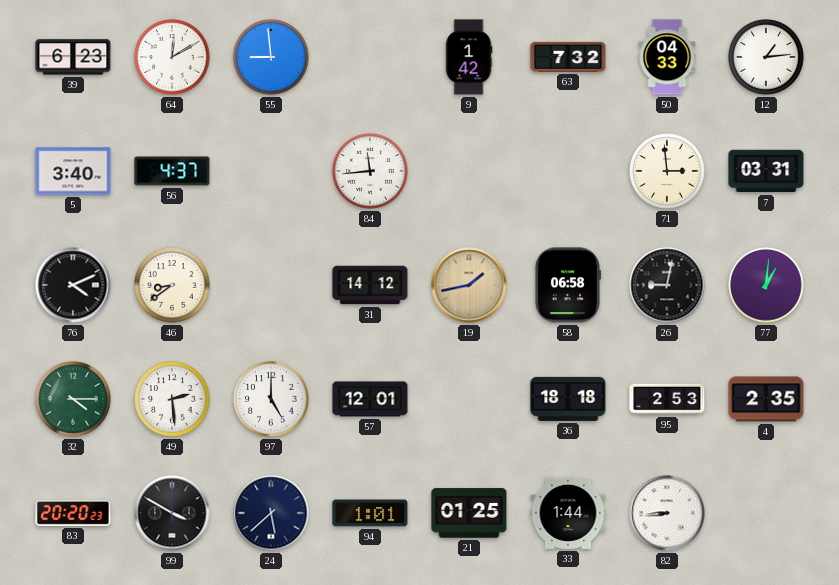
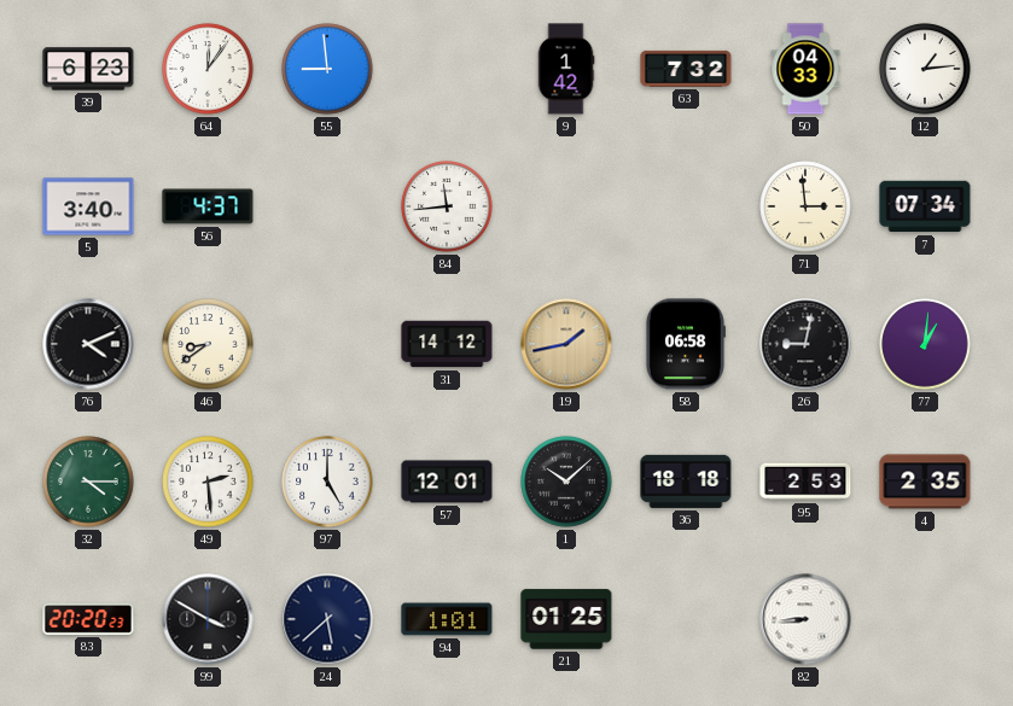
64: 12:10 -> 12:06 (208, 69)
7: 03:31 -> 07:34 (925, 206)
1: none -> 10:08 (566, 482)
33: 1:44 -> none (568, 513)
